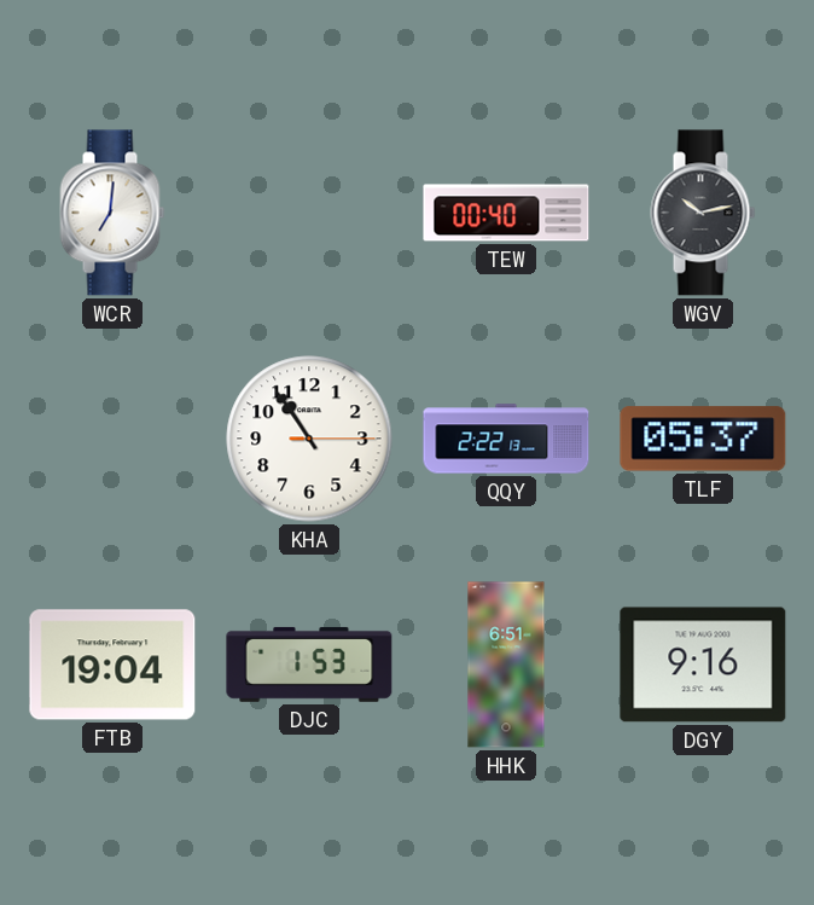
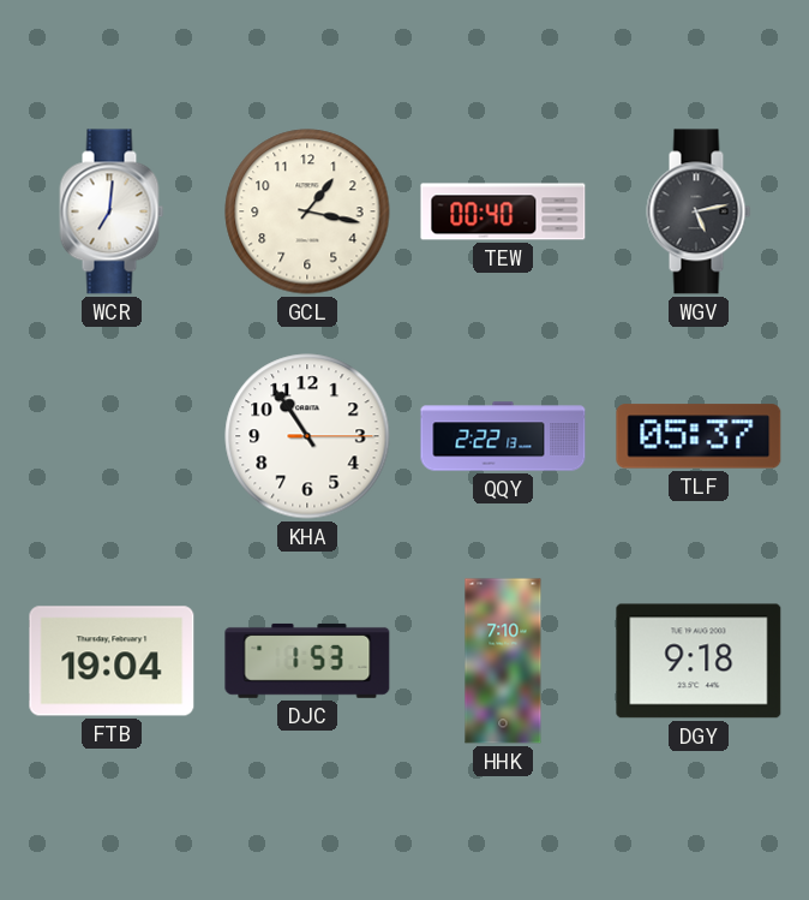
GCL: none -> 1:17 (307, 211)
WGV: 10:13 -> 5:13 (699, 211)
HHK: 6:51 -> 7:10 (503, 661)
DGY: 9:16 -> 9:18 (699, 661)
